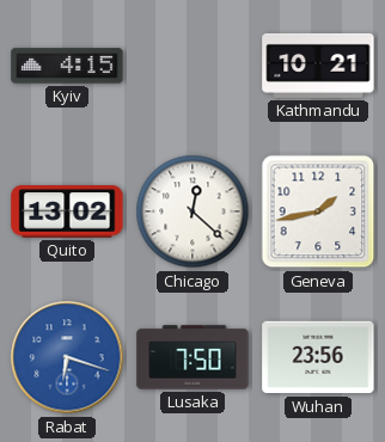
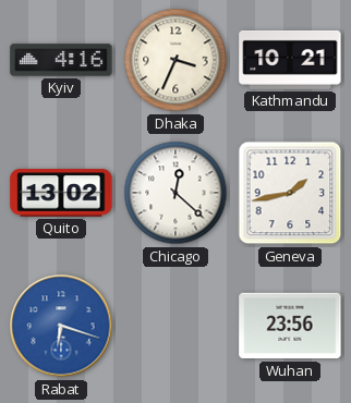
Kyiv: 4:15 -> 4:16 (61, 60)
Dhaka: none -> 3:34 (175, 60)
Lusaka: 7:50 -> none (192, 357)
